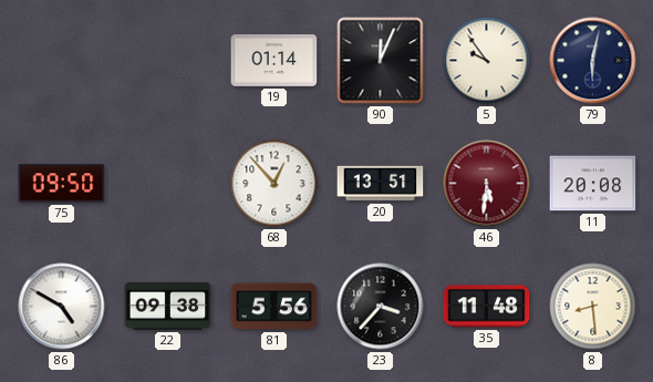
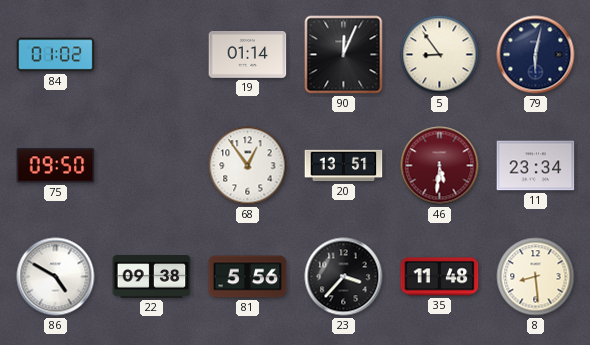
84: none -> 01:02 (56, 55)
5: 9:54 -> 8:54 (440, 55)
68: 12:53 -> 12:54 (248, 166)
11: 20:08 -> 23:34 (536, 166)
